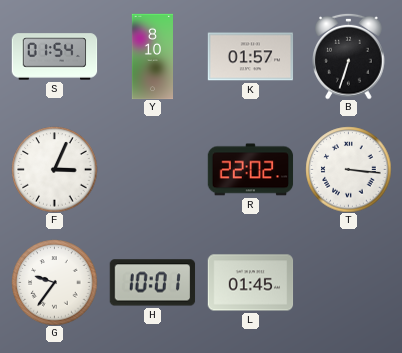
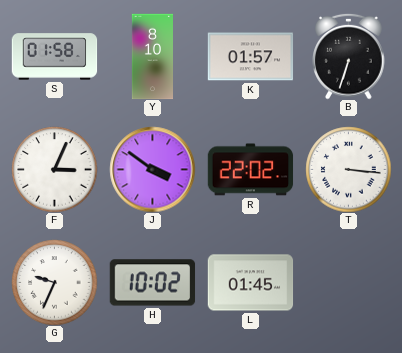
S: 01:54 -> 01:58 (54, 57)
J: none -> 3:51 (152, 169)
G: 9:36 -> 9:34 (54, 282)
H: 10:01 -> 10:02 (152, 283)
